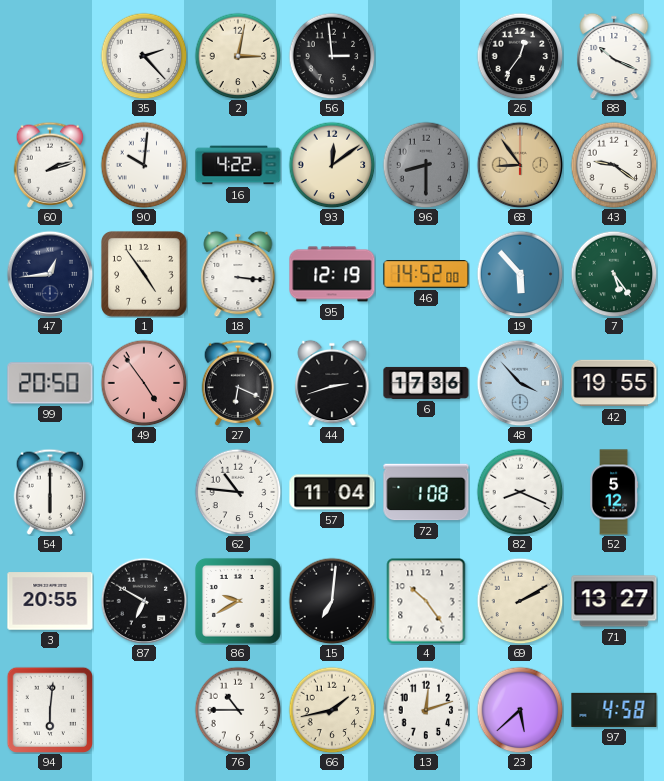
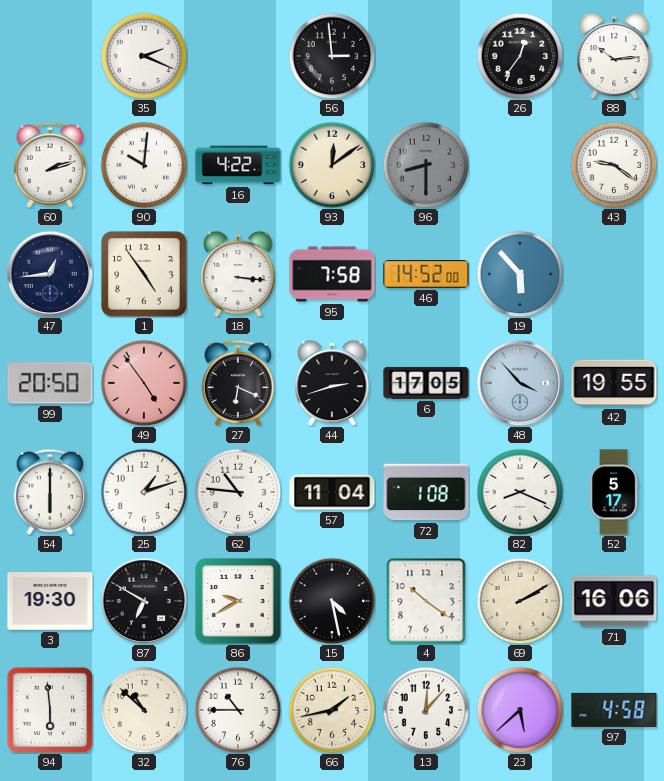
35: 2:23 -> 2:19 (144, 56)
2: 3:02 -> none (238, 56)
88: 10:19 -> 10:14 (614, 56)
68: 8:54 -> none (520, 165)
95: 12:19 -> 7:58 (332, 274)
7: 5:24 -> none (614, 274)
6: 17:36 -> 17:05 (426, 383)
25: none -> 1:12 (144, 492)
52: 5:12 -> 5:17 (615, 492)
3: 20:55 -> 19:30 (50, 601)
15: 7:01 -> 4:28 (332, 601)
4: 10:24 -> 10:21 (426, 601)
71: 13:27 -> 16:06 (614, 601)
94: 6:01 -> 5:59 (50, 710)
32: none -> 10:52 (144, 710)
13: 12:12 -> 12:07 (426, 710)
